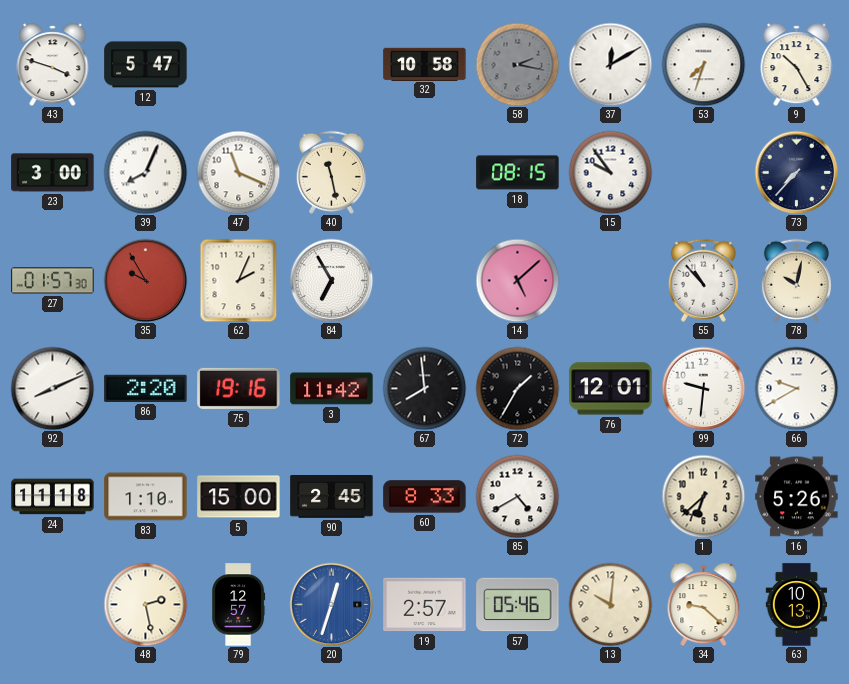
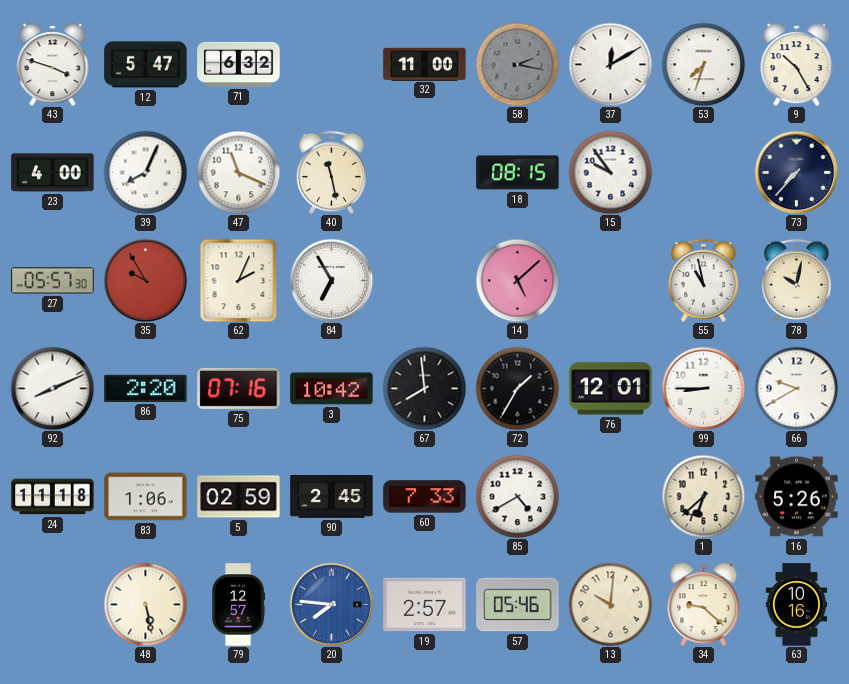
71: none -> 6:32 (239, 64)
32: 10:58 -> 11:00 (425, 64)
23: 3:00 -> 4:00 (53, 173)
27: 01:57 -> 05:57 (53, 281)
55: 10:53 -> 10:58 (703, 280)
75: 19:16 -> 07:16 (239, 388)
3: 11:42 -> 10:42 (332, 389)
99: 9:31 -> 8:45 (703, 388)
83: 1:10 -> 1:06 (146, 497)
5: 15:00 -> 02:59 (239, 497)
60: 8:33 -> 7:33 (425, 497)
48: 2:28 -> 5:28 (145, 604)
20: 12:33 -> 7:46 (331, 604)
63: 10:13 -> 10:16 (797, 605)
